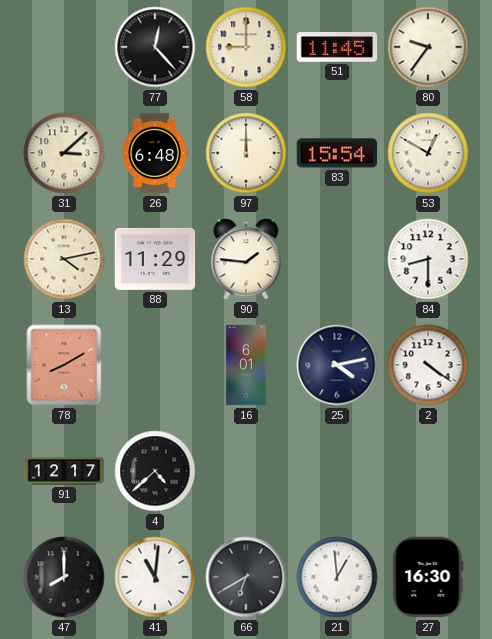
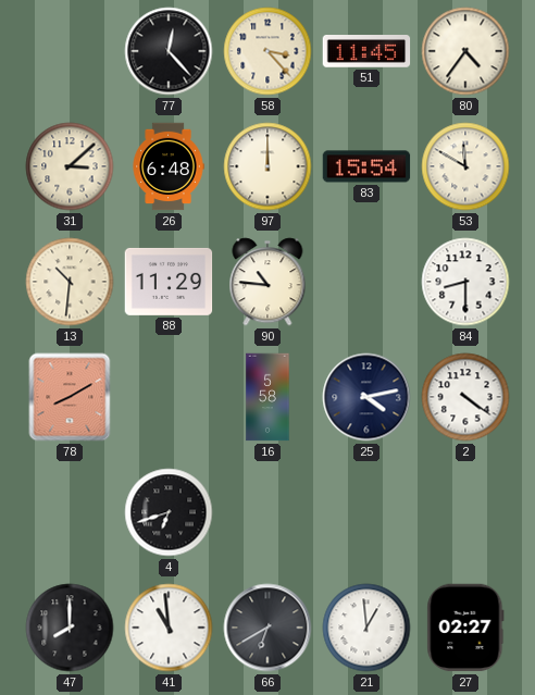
58: 9:00 -> 3:23 (267, 51)
80: 9:36 -> 4:36 (465, 51)
53: 12:50 -> 11:50 (465, 166)
13: 4:13 -> 10:31 (70, 282)
90: 1:46 -> 10:46 (267, 282)
16: 6:01 -> 5:58 (267, 397)
91: 12:17 -> none (64, 471)
4: 4:38 -> 6:42 (169, 512)
41: 11:01 -> 10:59 (169, 628)
27: 16:30 -> 02:27 (465, 628)
